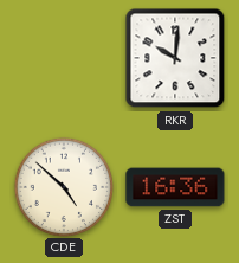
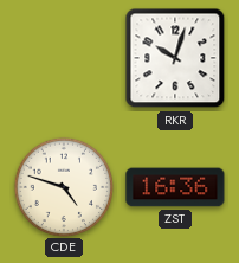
RKR: 10:01 -> 10:03 (175, 58)
CDE: 4:52 -> 4:48 (63, 186)
